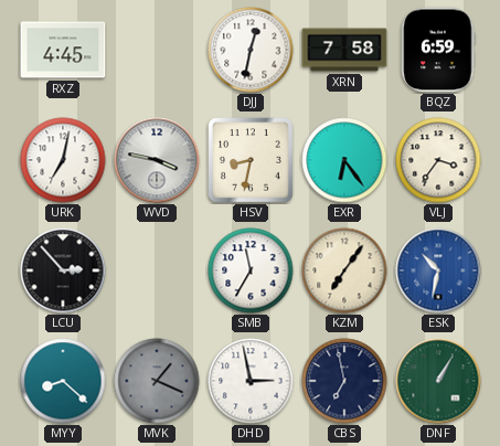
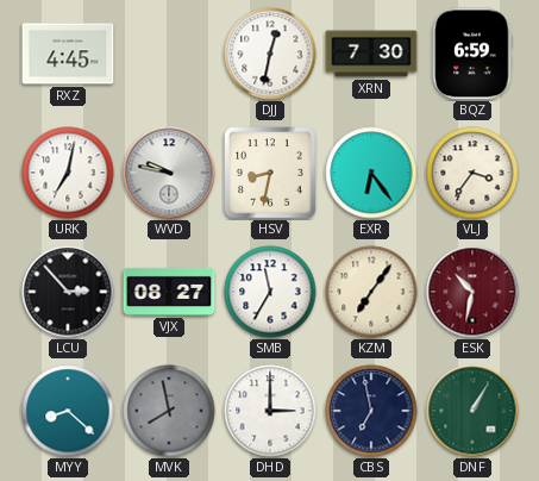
XRN: 7:58 -> 7:30 (371, 54)
WVD: 3:47 -> 9:47 (169, 173)
VJX: none -> 08:27 (169, 292)
ESK dial: blue -> burgundy (472, 292)
MVK: 1:19 -> 7:58 (169, 411)
DHD: 2:58 -> 3:00 (270, 411)
